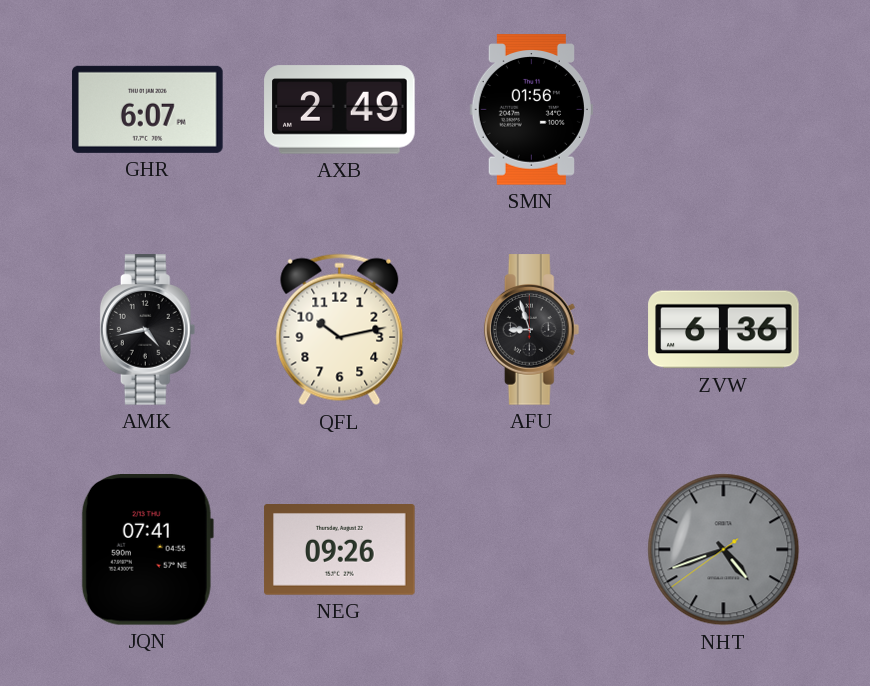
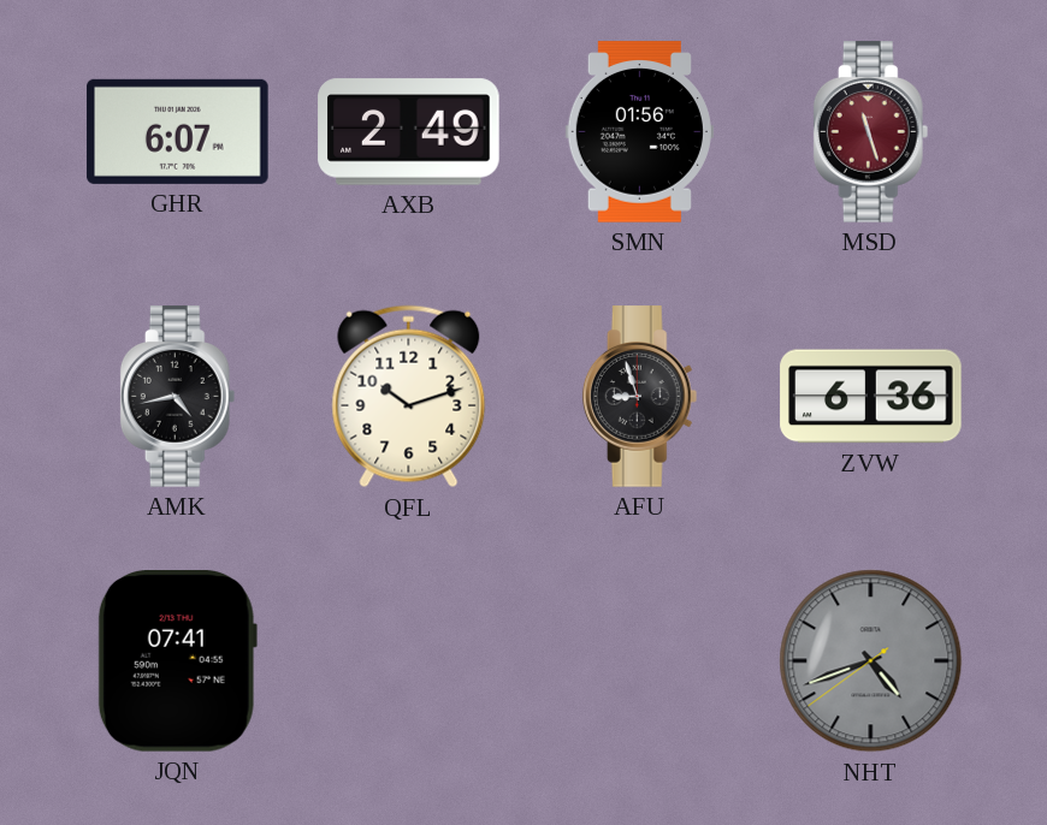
MSD: none -> 11:27 (871, 132)
QFL: 10:13 -> 10:12 (409, 397)
NEG: 09:26 -> none (340, 550)
